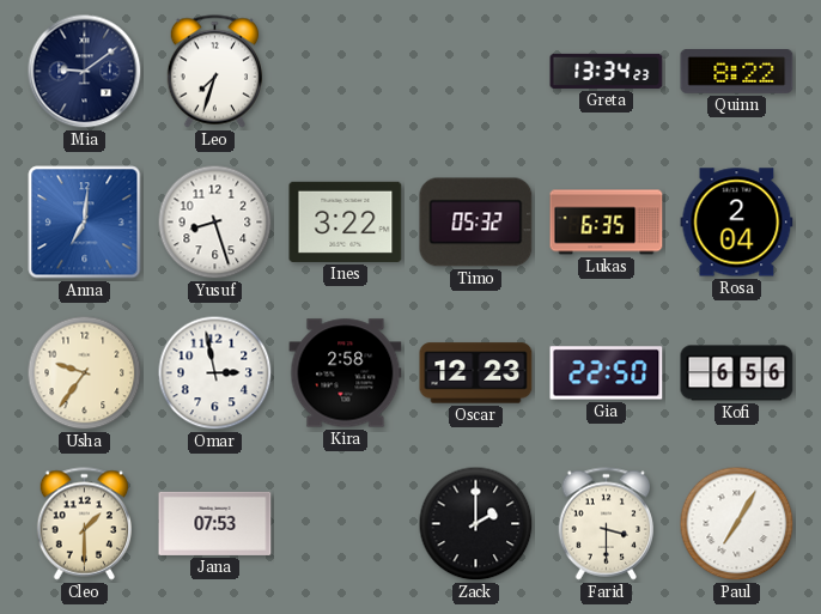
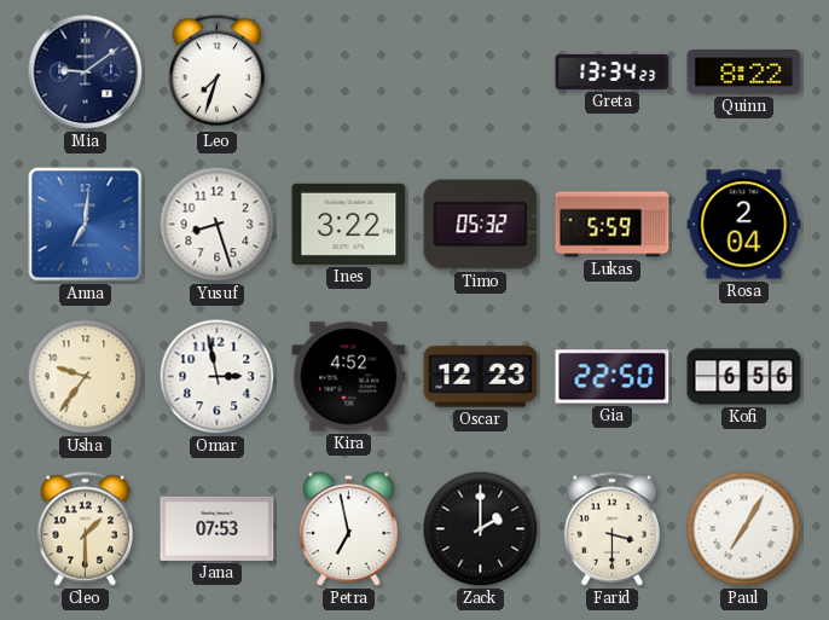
Lukas: 6:35 -> 5:59 (613, 225)
Kira: 2:58 -> 4:52 (349, 377)
Petra: none -> 6:58 (348, 529)
